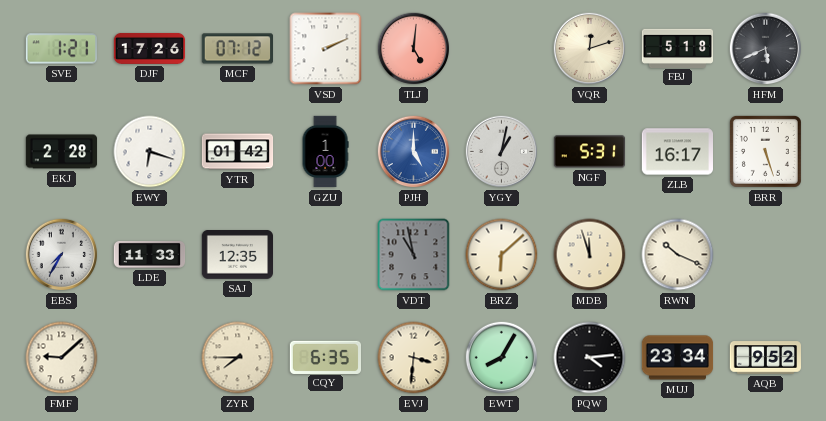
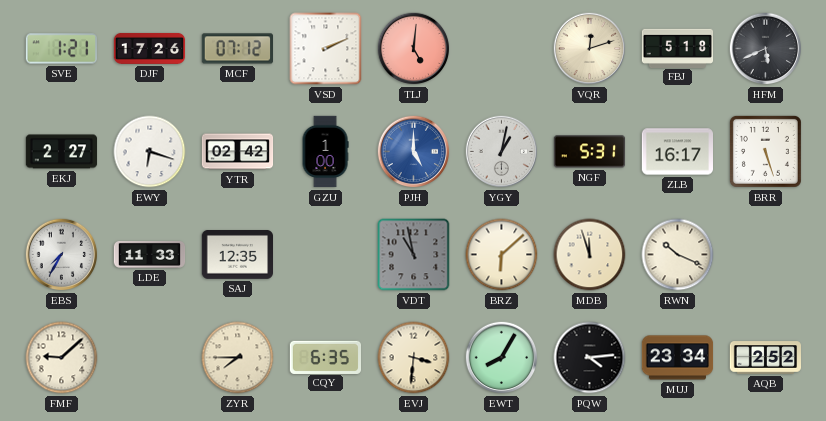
EKJ: 2:28 -> 2:27 (62, 152)
YTR: 01:42 -> 02:42 (238, 152)
AQB: 9:52 -> 2:52 (766, 358)
